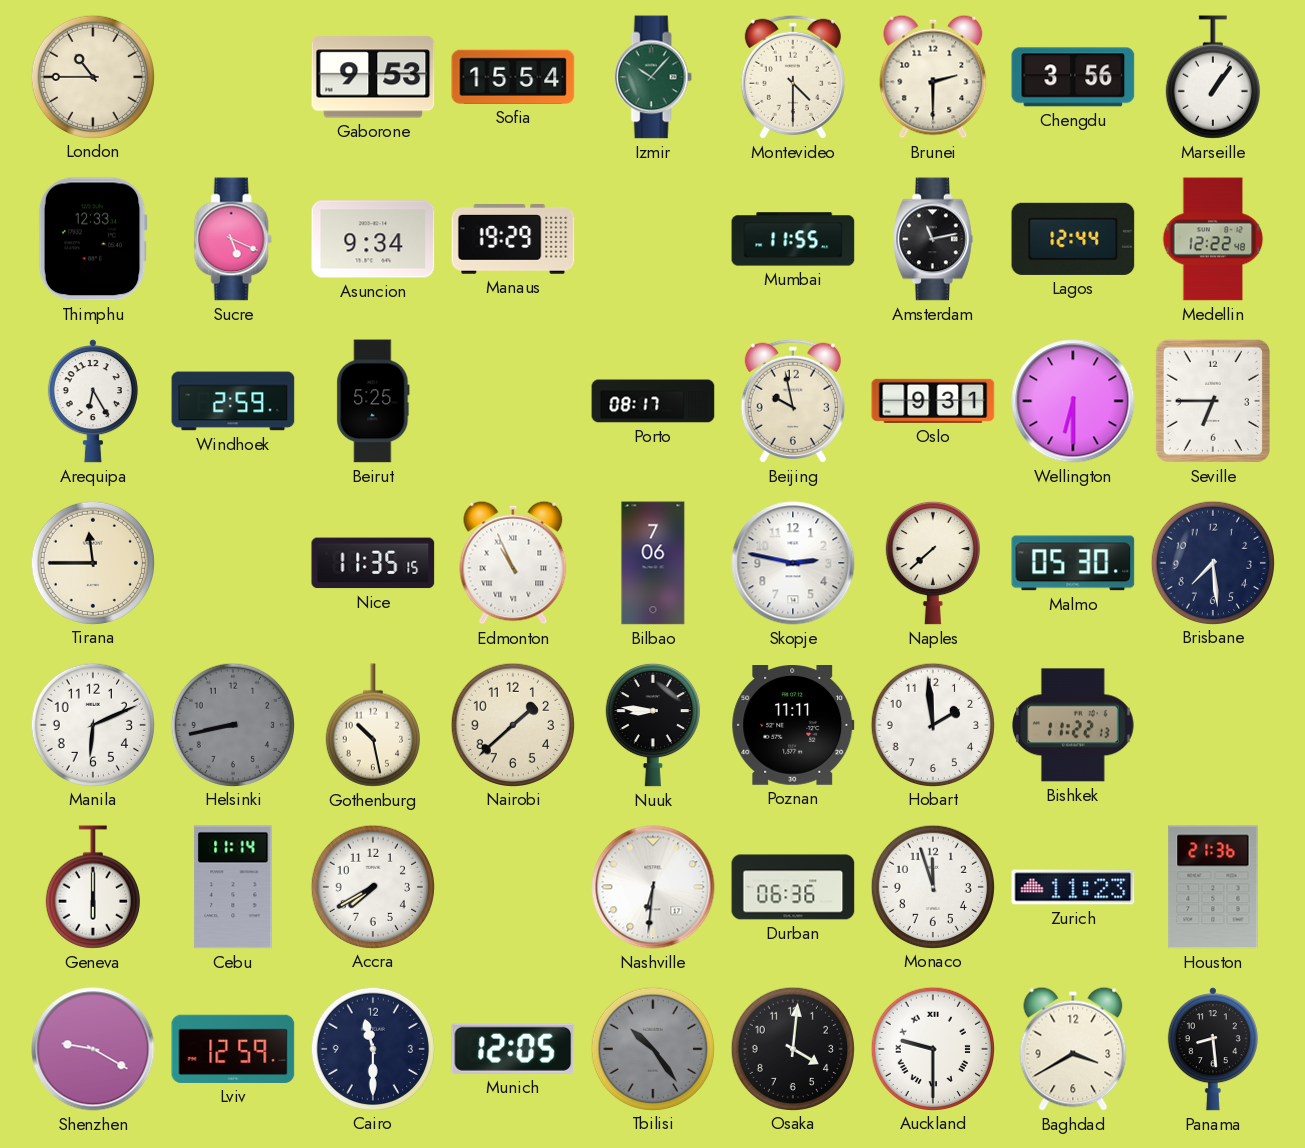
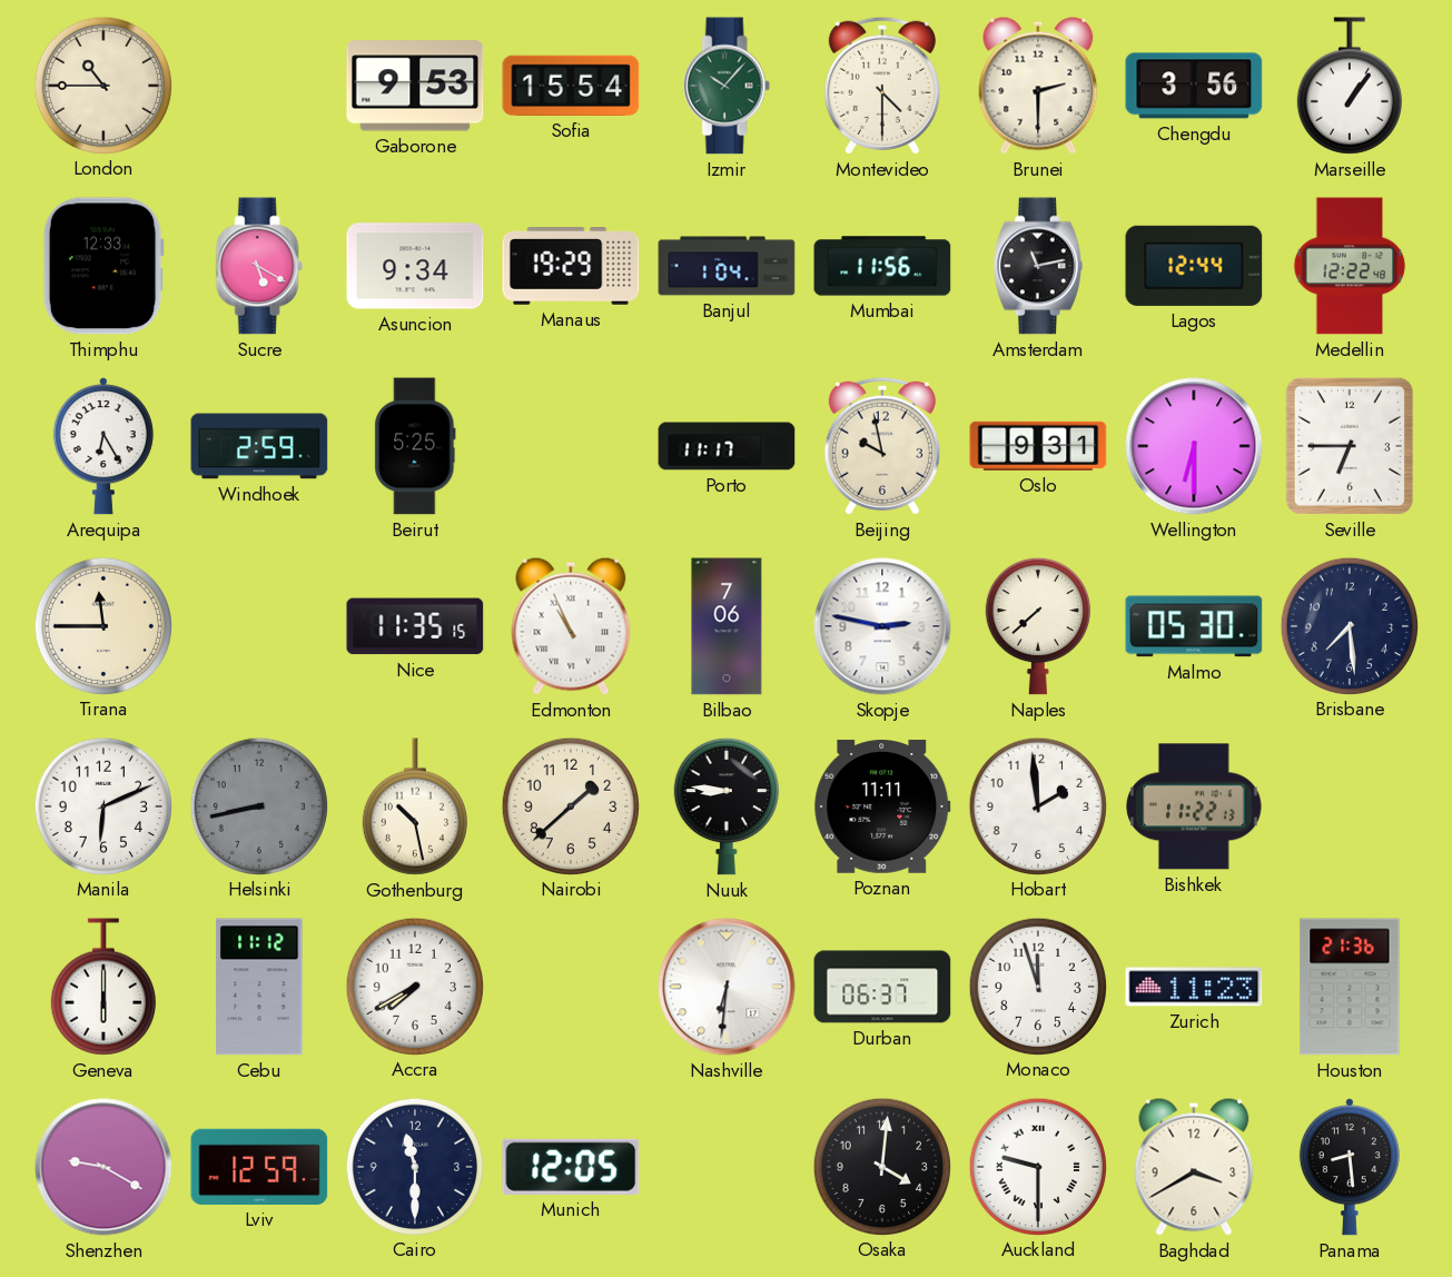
Sucre: 5:19 -> 5:20 (259, 266)
Banjul: none -> 1:04 (727, 266)
Mumbai: 11:55 -> 11:56 (882, 266)
Porto: 08:17 -> 11:17 (727, 446)
Cebu: 11:14 -> 11:12 (259, 987)
Durban: 06:36 -> 06:37 (882, 987)
Tbilisi: 10:24 -> none (653, 1048)
